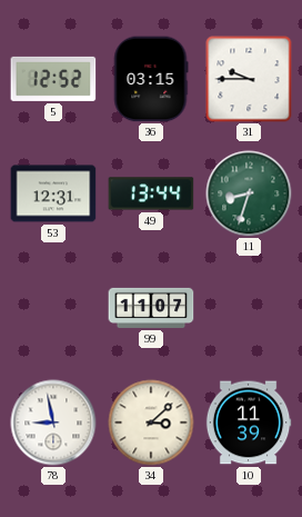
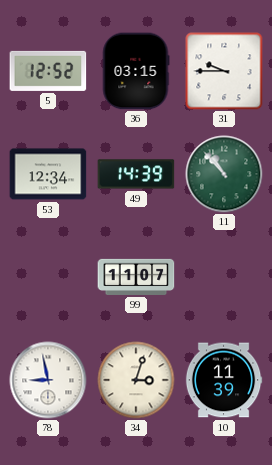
53: 12:31 -> 12:34 (48, 174)
49: 13:44 -> 14:39 (136, 174)
11: 8:33 -> 10:53 (224, 174)
34: 3:08 -> 3:03 (136, 380)
